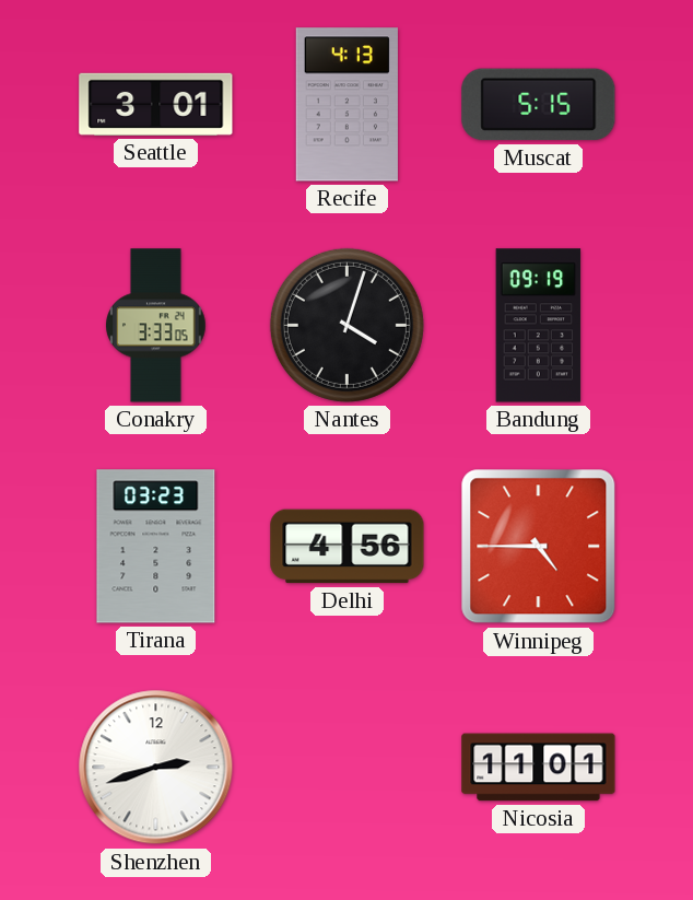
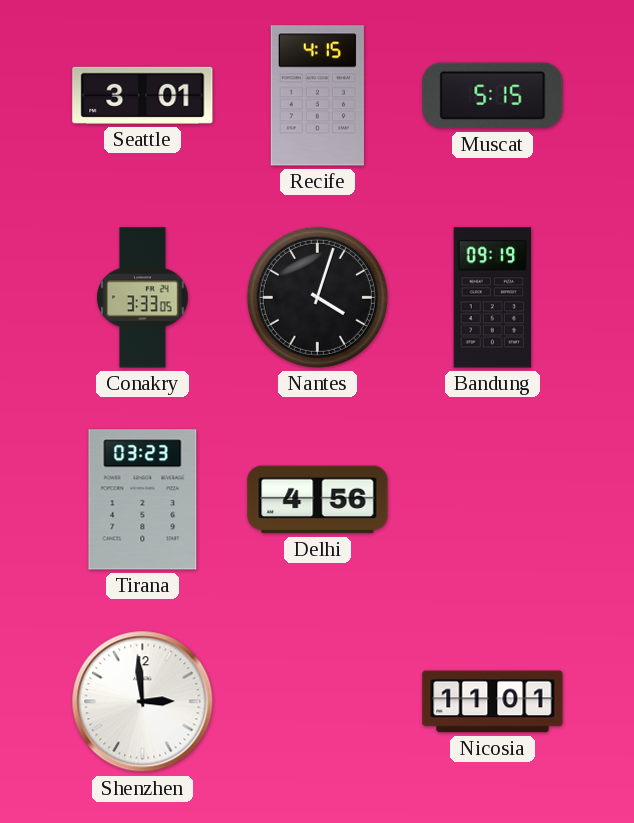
Recife: 4:13 -> 4:15 (317, 96)
Winnipeg: 4:45 -> none (539, 547)
Shenzhen: 2:42 -> 2:59 (143, 702)
